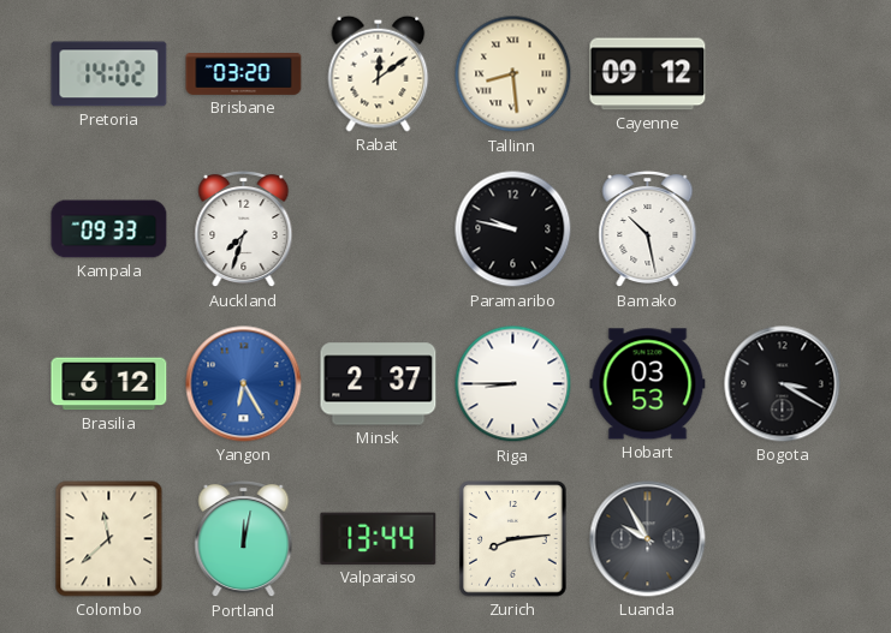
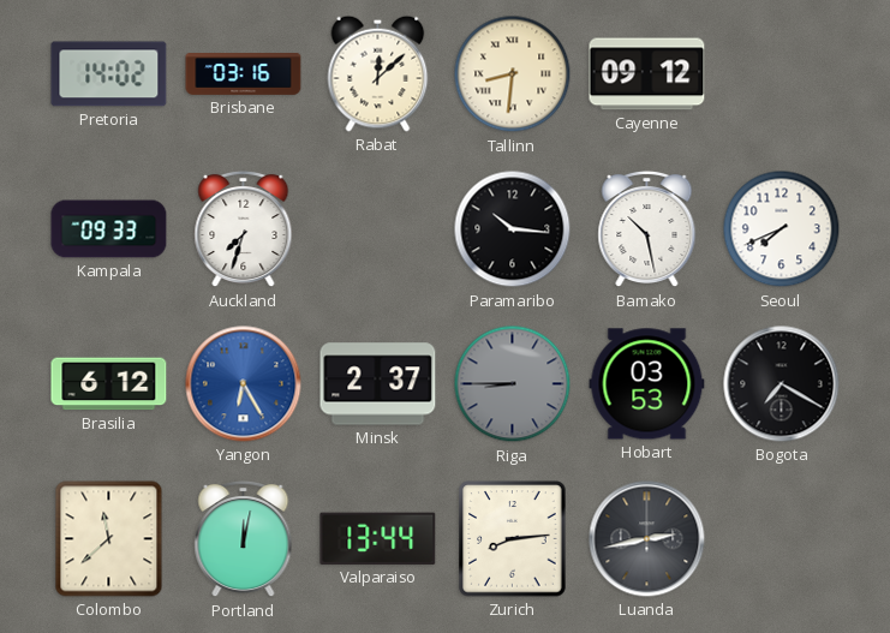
Brisbane: 03:20 -> 03:16 (244, 74)
Rabat: 12:09 -> 12:08 (378, 73)
Tallinn: 8:29 -> 8:31 (513, 74)
Paramaribo: 9:47 -> 10:16 (513, 229)
Seoul: none -> 7:41 (782, 229)
Riga dial: white -> grey (513, 384)
Bogota: 3:20 -> 7:20 (782, 384)
Luanda: 9:55 -> 2:43 (647, 539)
